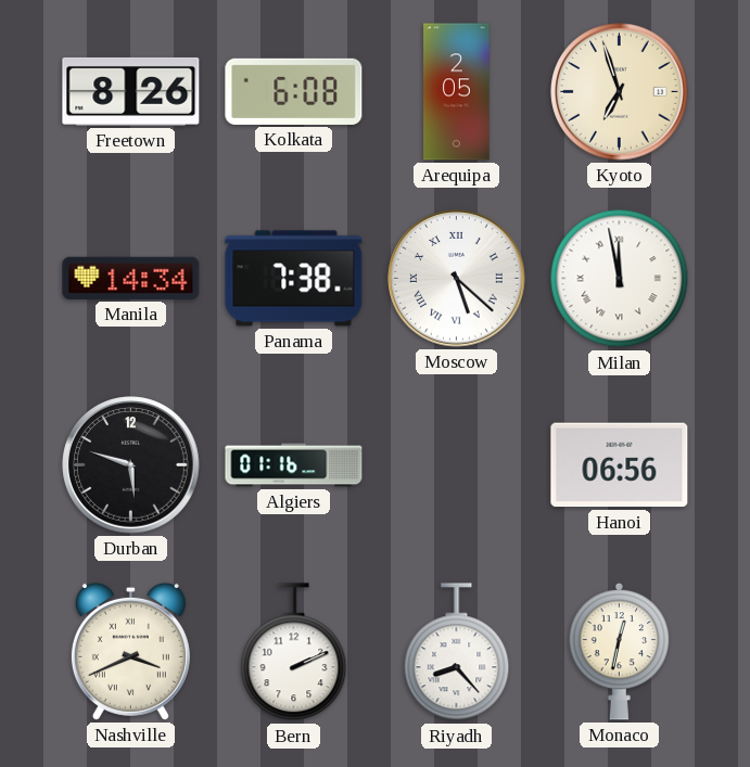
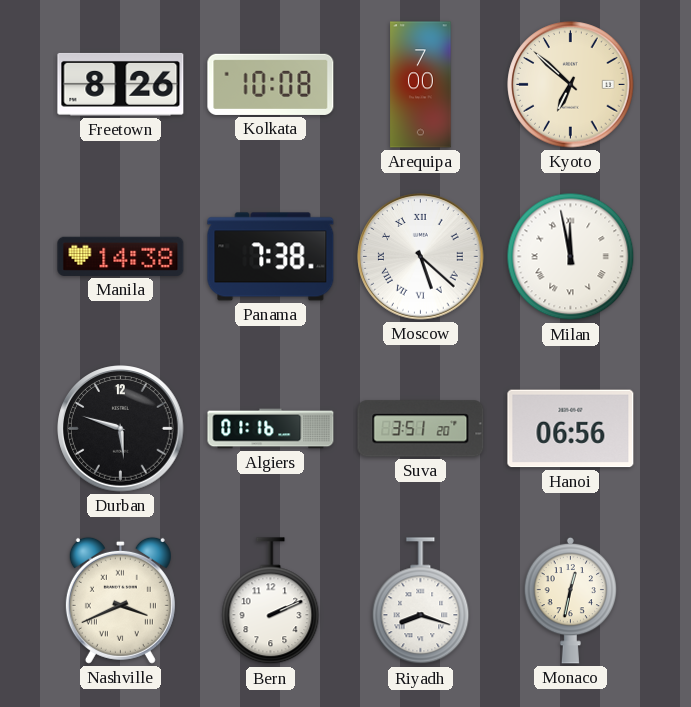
Kolkata: 6:08 -> 10:08 (271, 84)
Arequipa: 2:05 -> 7:00 (421, 85)
Kyoto: 6:57 -> 6:52 (571, 85)
Manila: 14:34 -> 14:38 (121, 256)
Suva: none -> 3:51 (421, 429)
Riyadh: 8:23 -> 8:18 (421, 601)
